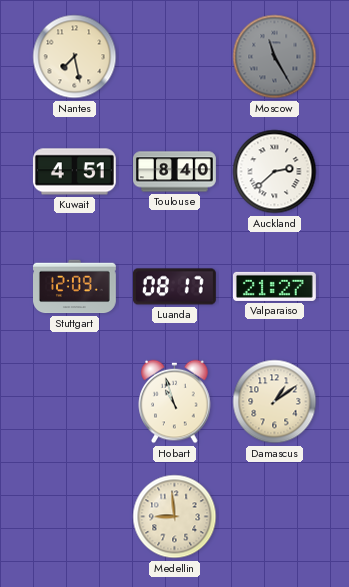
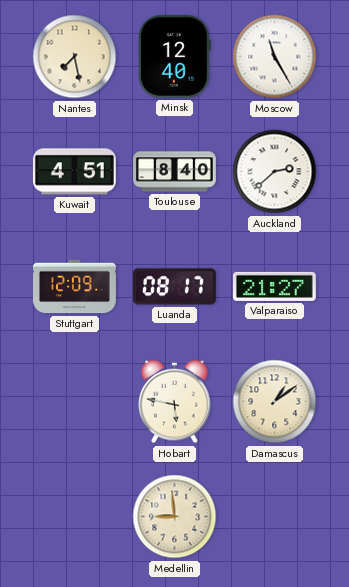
Minsk: none -> 12:40 (174, 56)
Moscow dial: grey -> white (275, 57)
Hobart: 10:57 -> 5:47 (175, 402)
